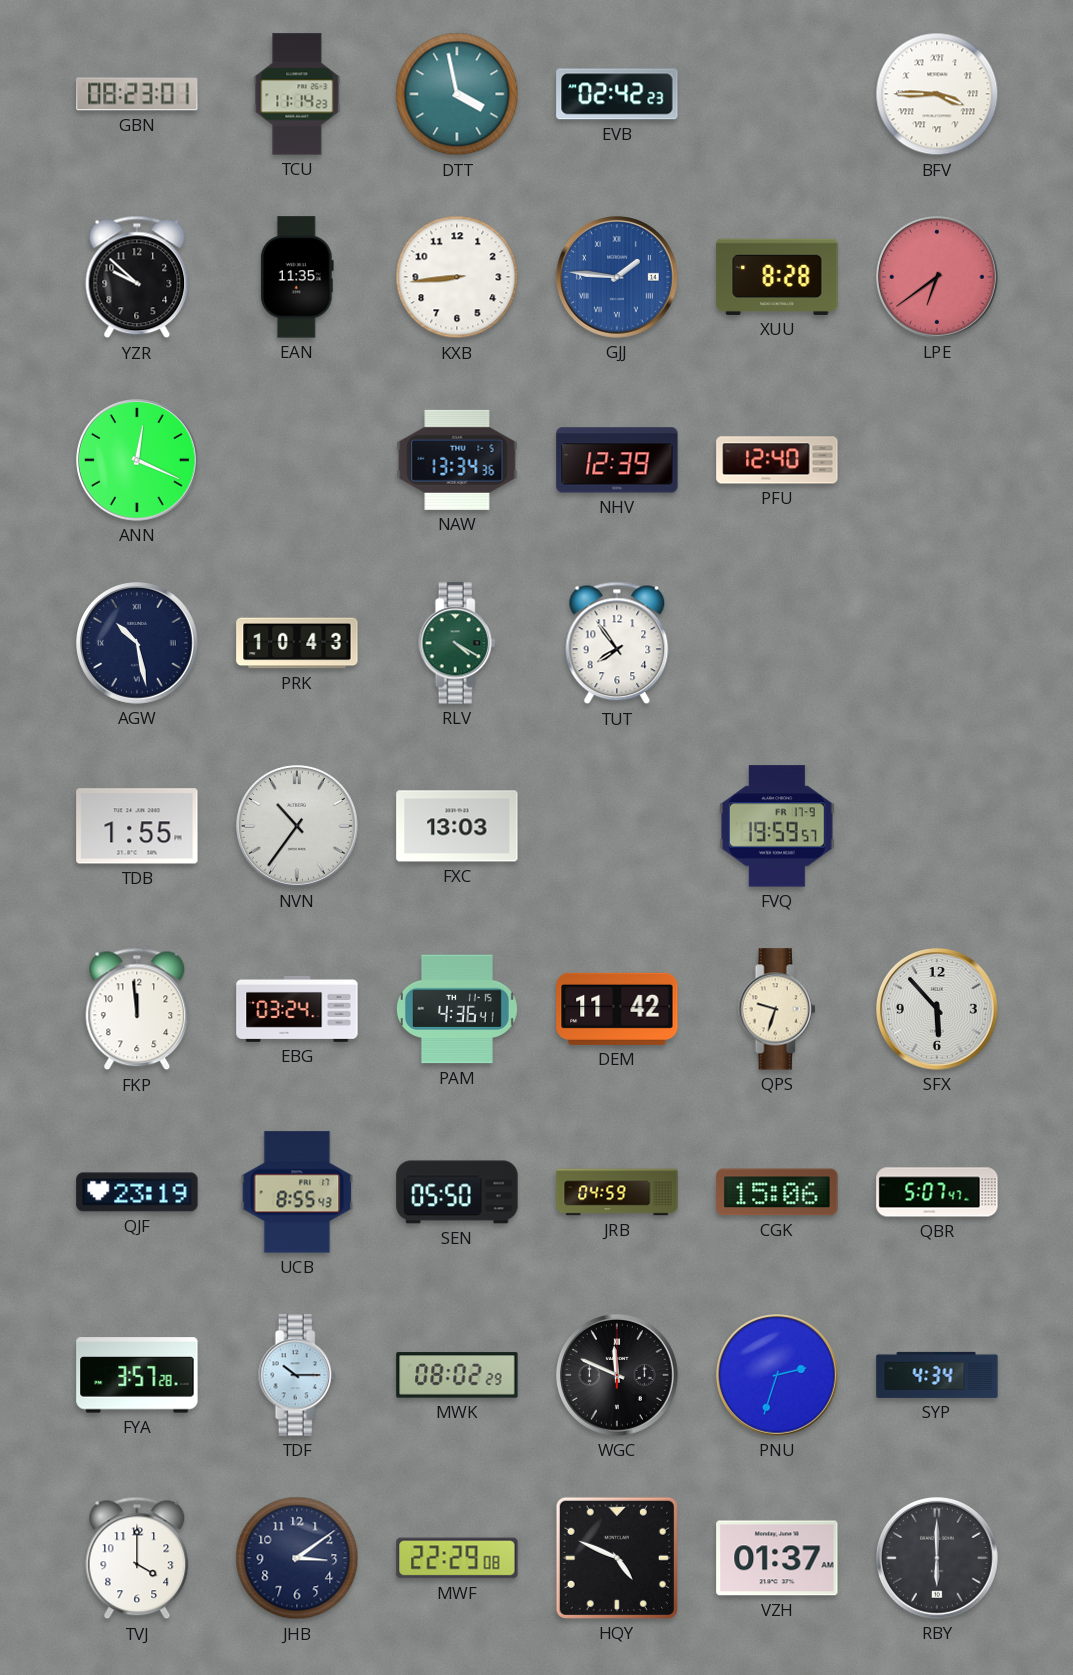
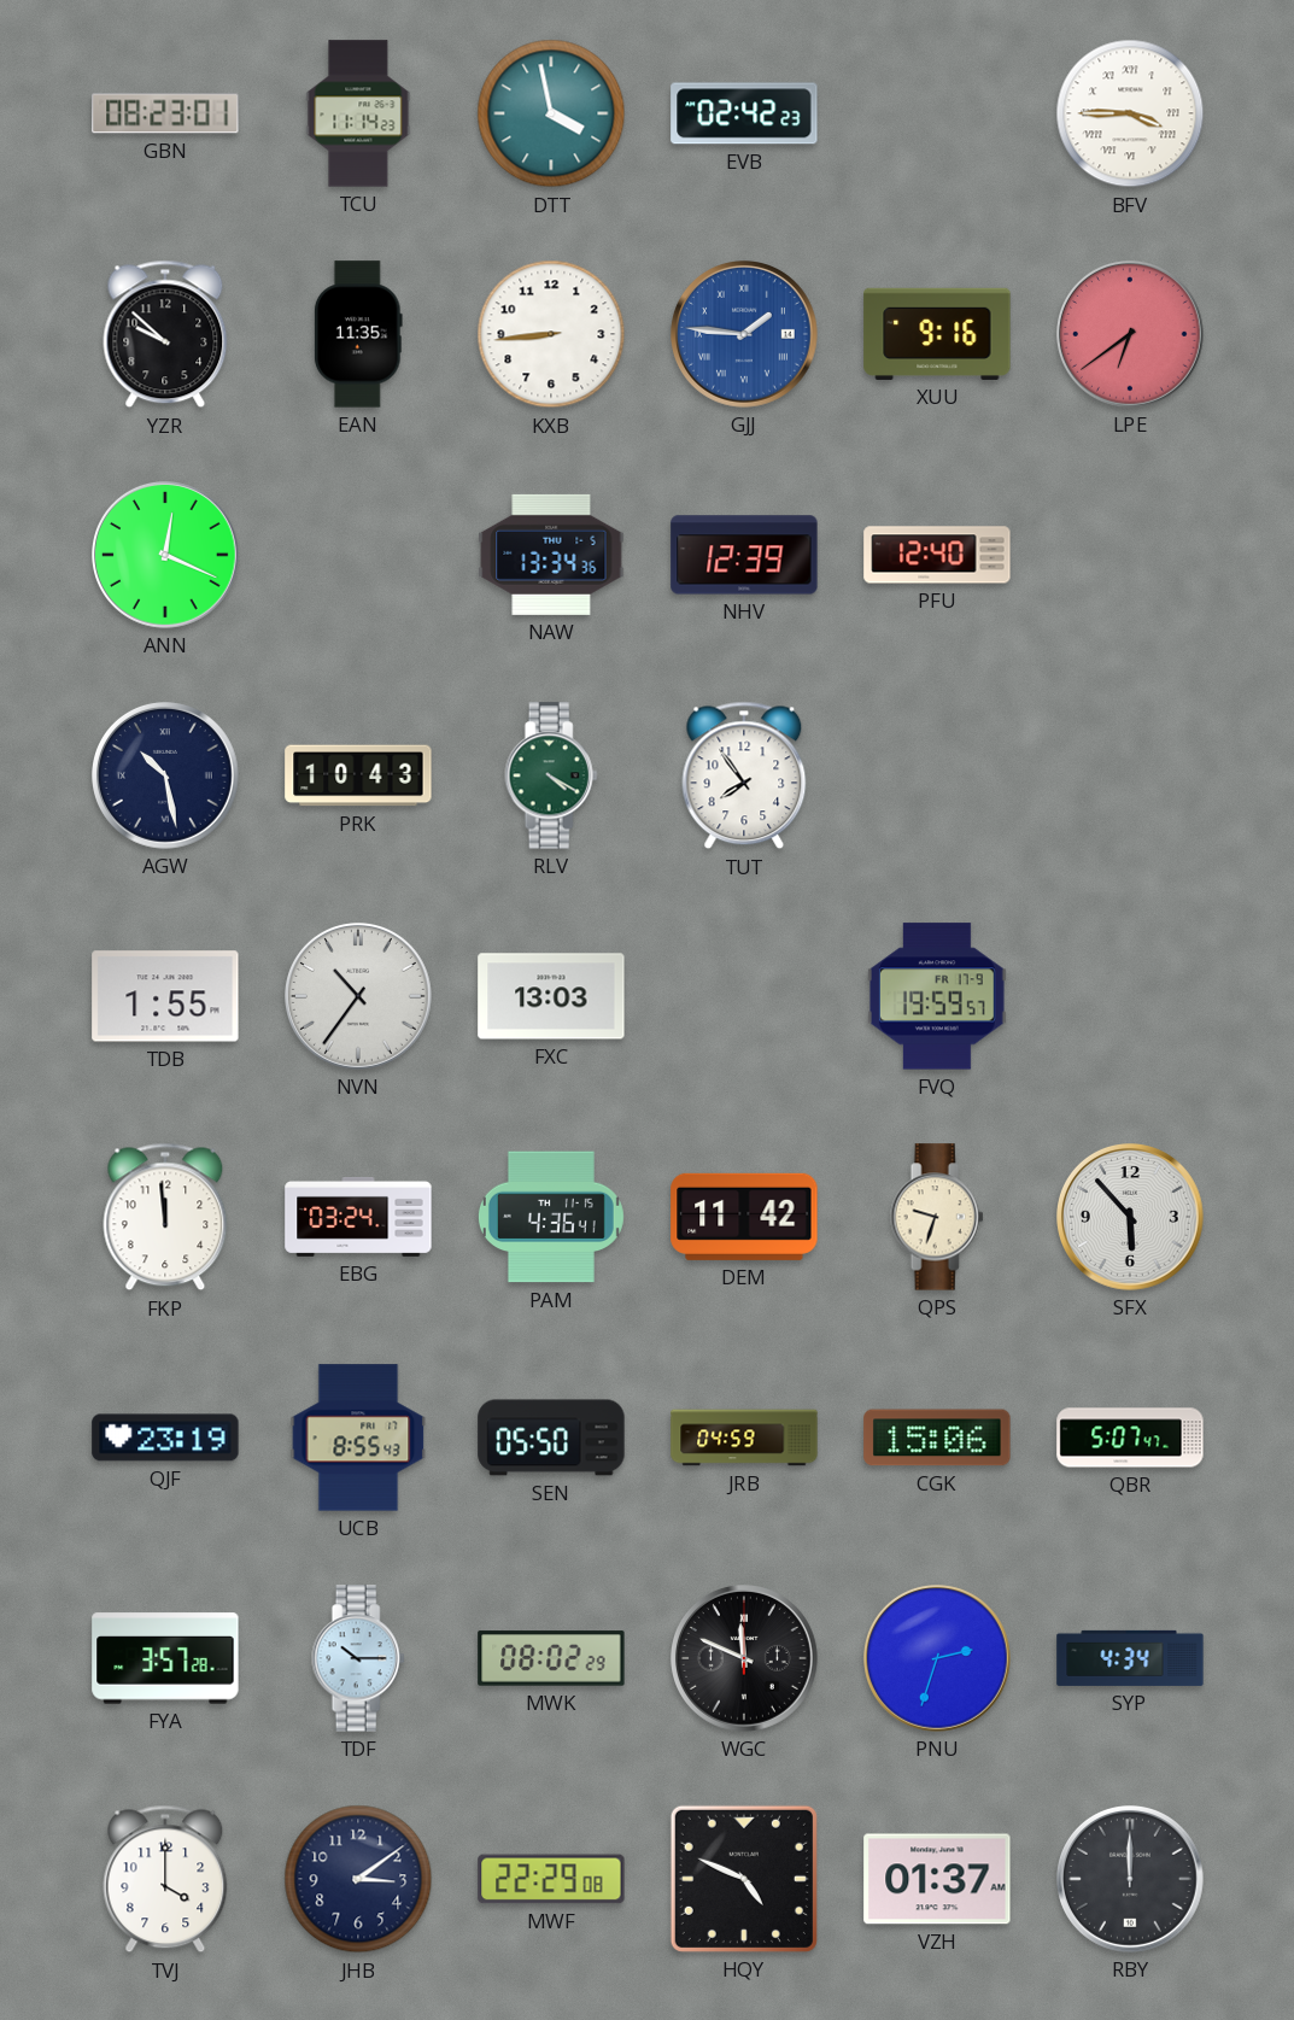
XUU: 8:28 -> 9:16 (937, 334)
RBY: 6:00 -> 12:00 (1131, 1880)
